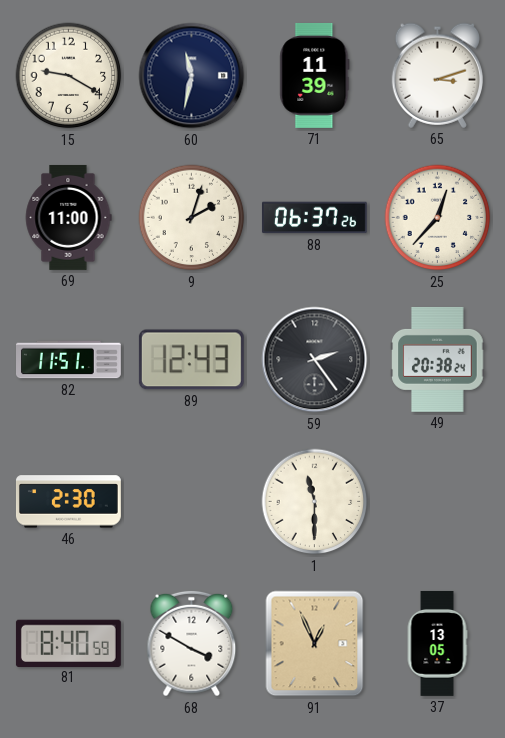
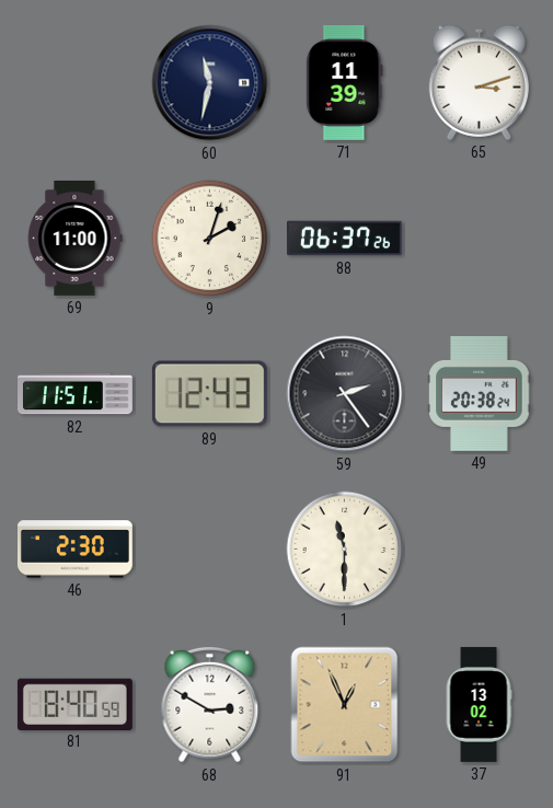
15: 9:20 -> none (69, 76)
25: 12:37 -> none (438, 218)
68: 3:50 -> 2:50 (210, 705)
37: 13:05 -> 13:02 (479, 704)
